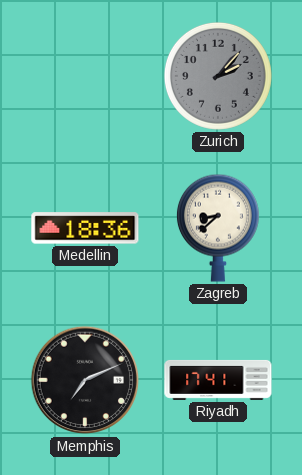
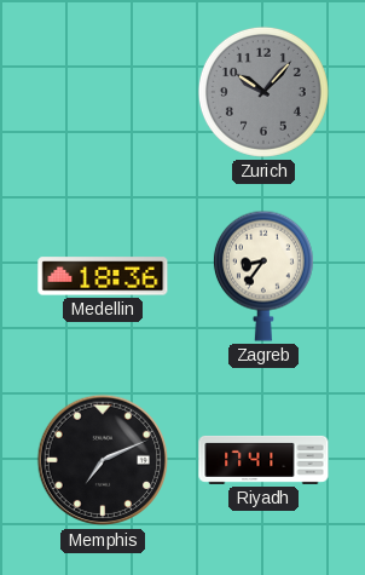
Zurich: 2:07 -> 10:07 (263, 92)
Zagreb: 8:38 -> 8:36 (263, 276)
